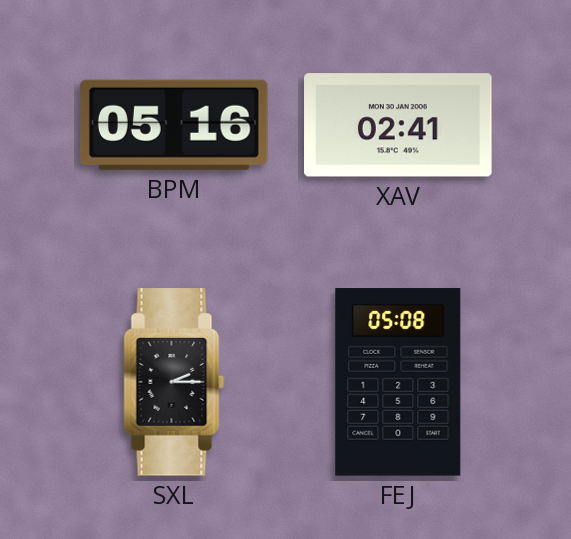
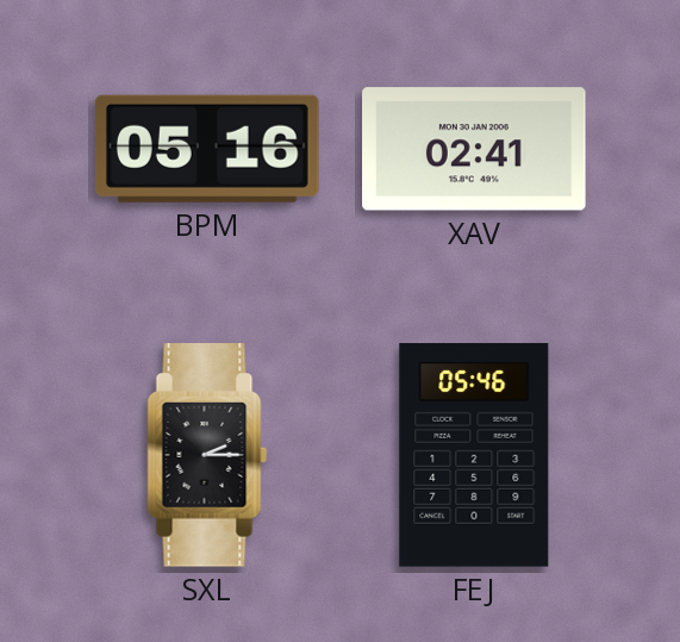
FEJ: 05:08 -> 05:46 (474, 455)
